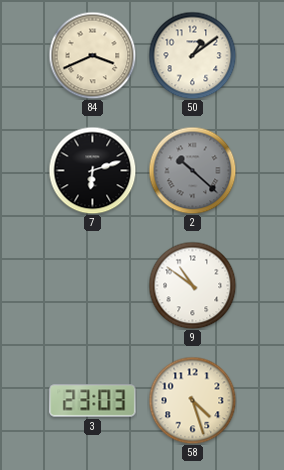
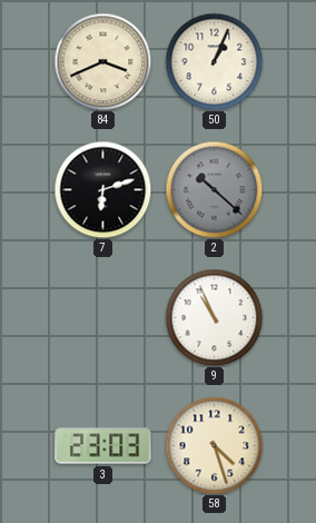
50: 1:09 -> 1:04 (214, 61)
9: 10:51 -> 10:56 (214, 317)
